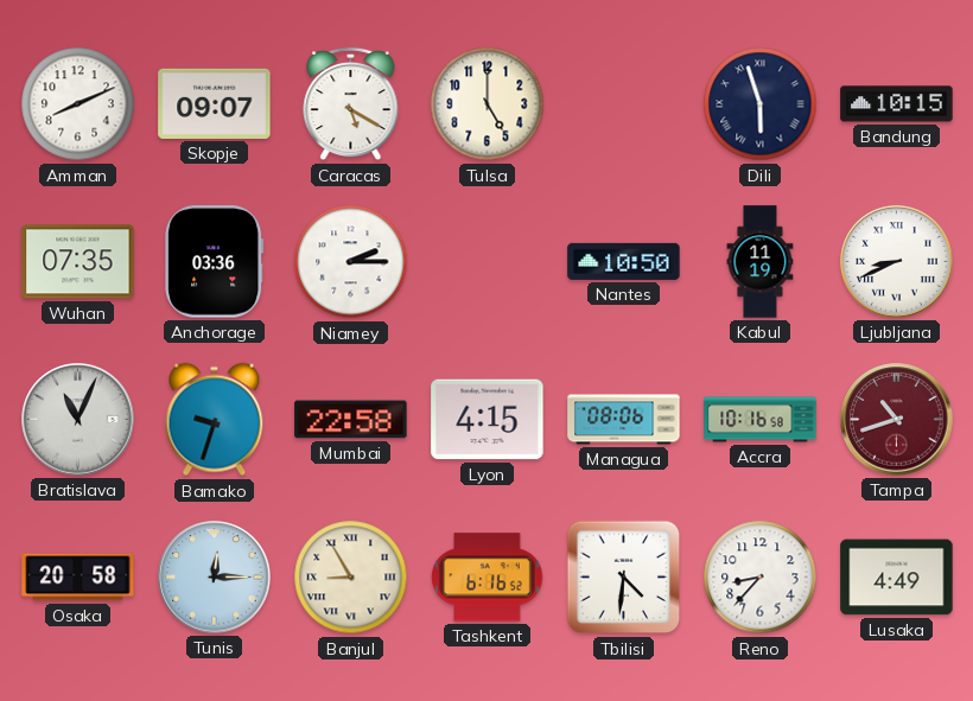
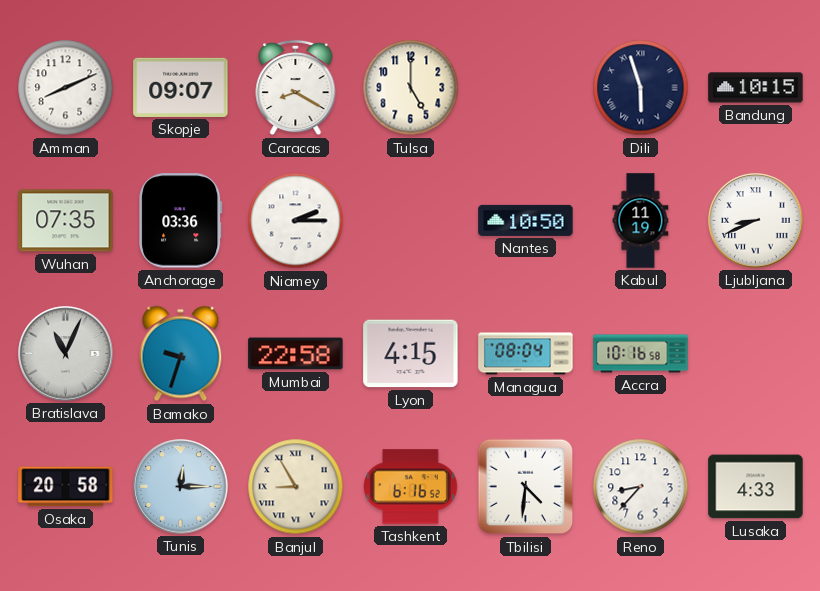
Caracas: 5:20 -> 8:20 (296, 88)
Managua: 08:06 -> 08:04 (526, 354)
Tampa: 10:42 -> none (897, 420)
Lusaka: 4:49 -> 4:33 (756, 487)
